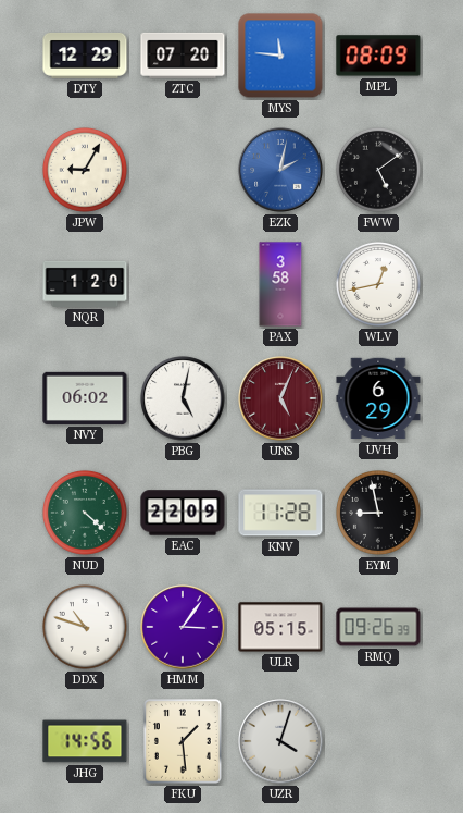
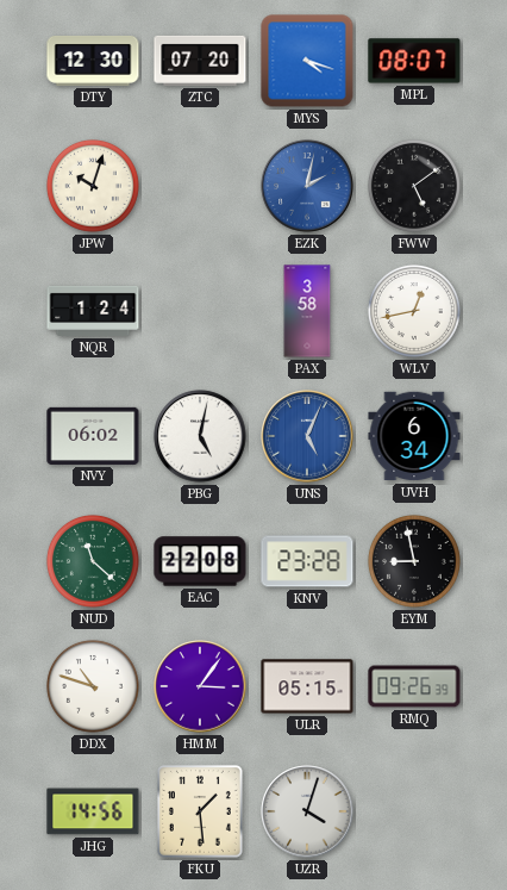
DTY: 12:29 -> 12:30 (93, 62)
MYS: 11:46 -> 4:18 (307, 61)
MPL: 08:09 -> 08:07 (414, 61)
JPW: 9:05 -> 10:03 (93, 186)
NQR: 1:20 -> 1:24 (93, 311)
UNS dial: burgundy -> blue (307, 436)
UVH: 6:29 -> 6:34 (414, 436)
NUD: 4:22 -> 11:22 (93, 561)
EAC: 22:09 -> 22:08 (200, 561)
KNV: 11:28 -> 23:28 (307, 561)
